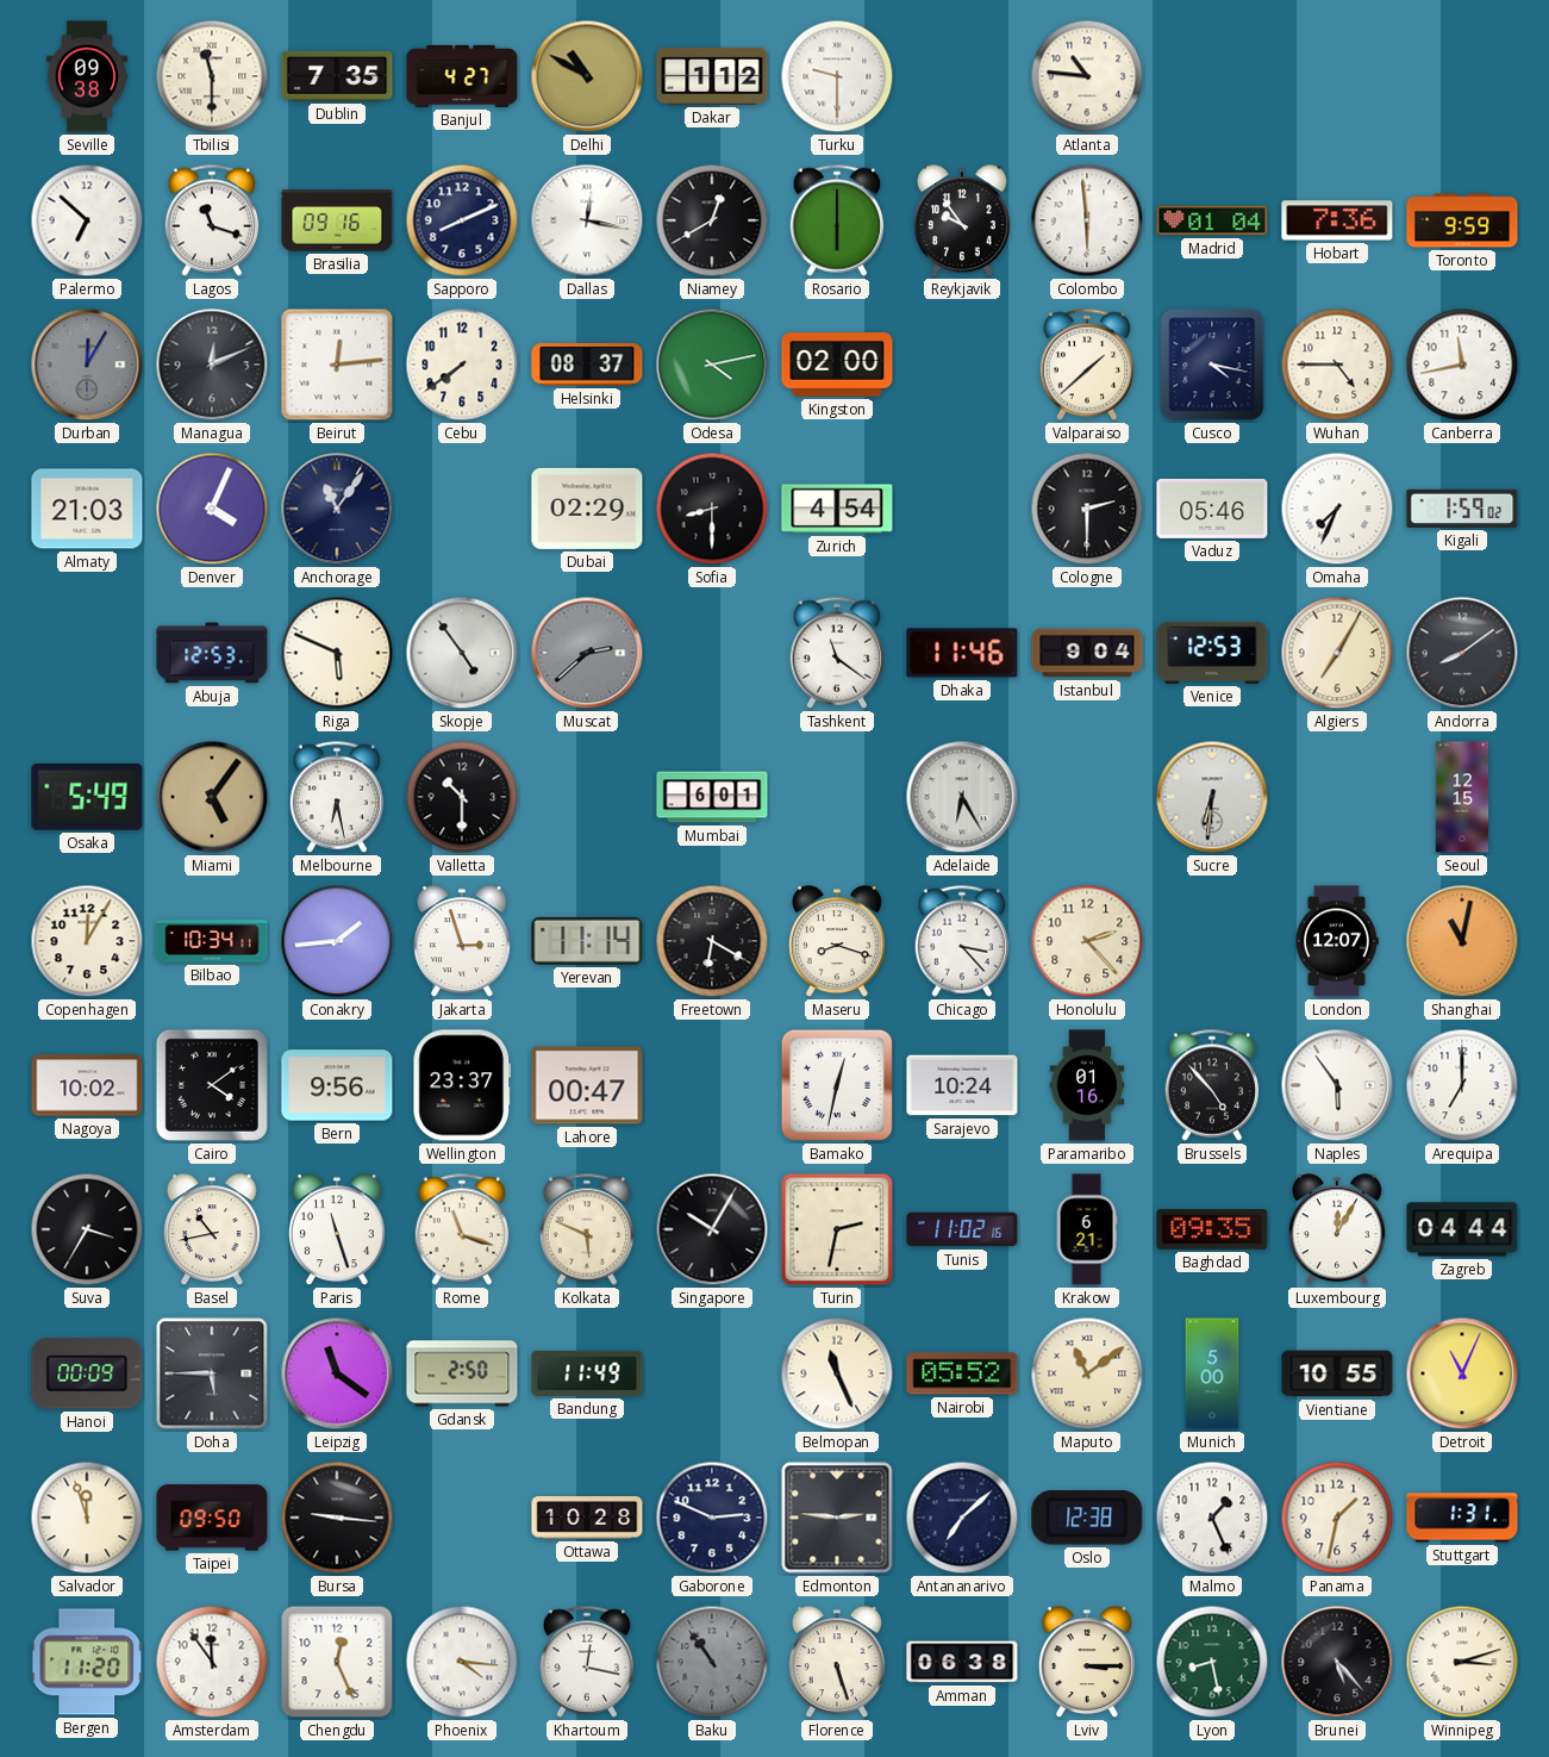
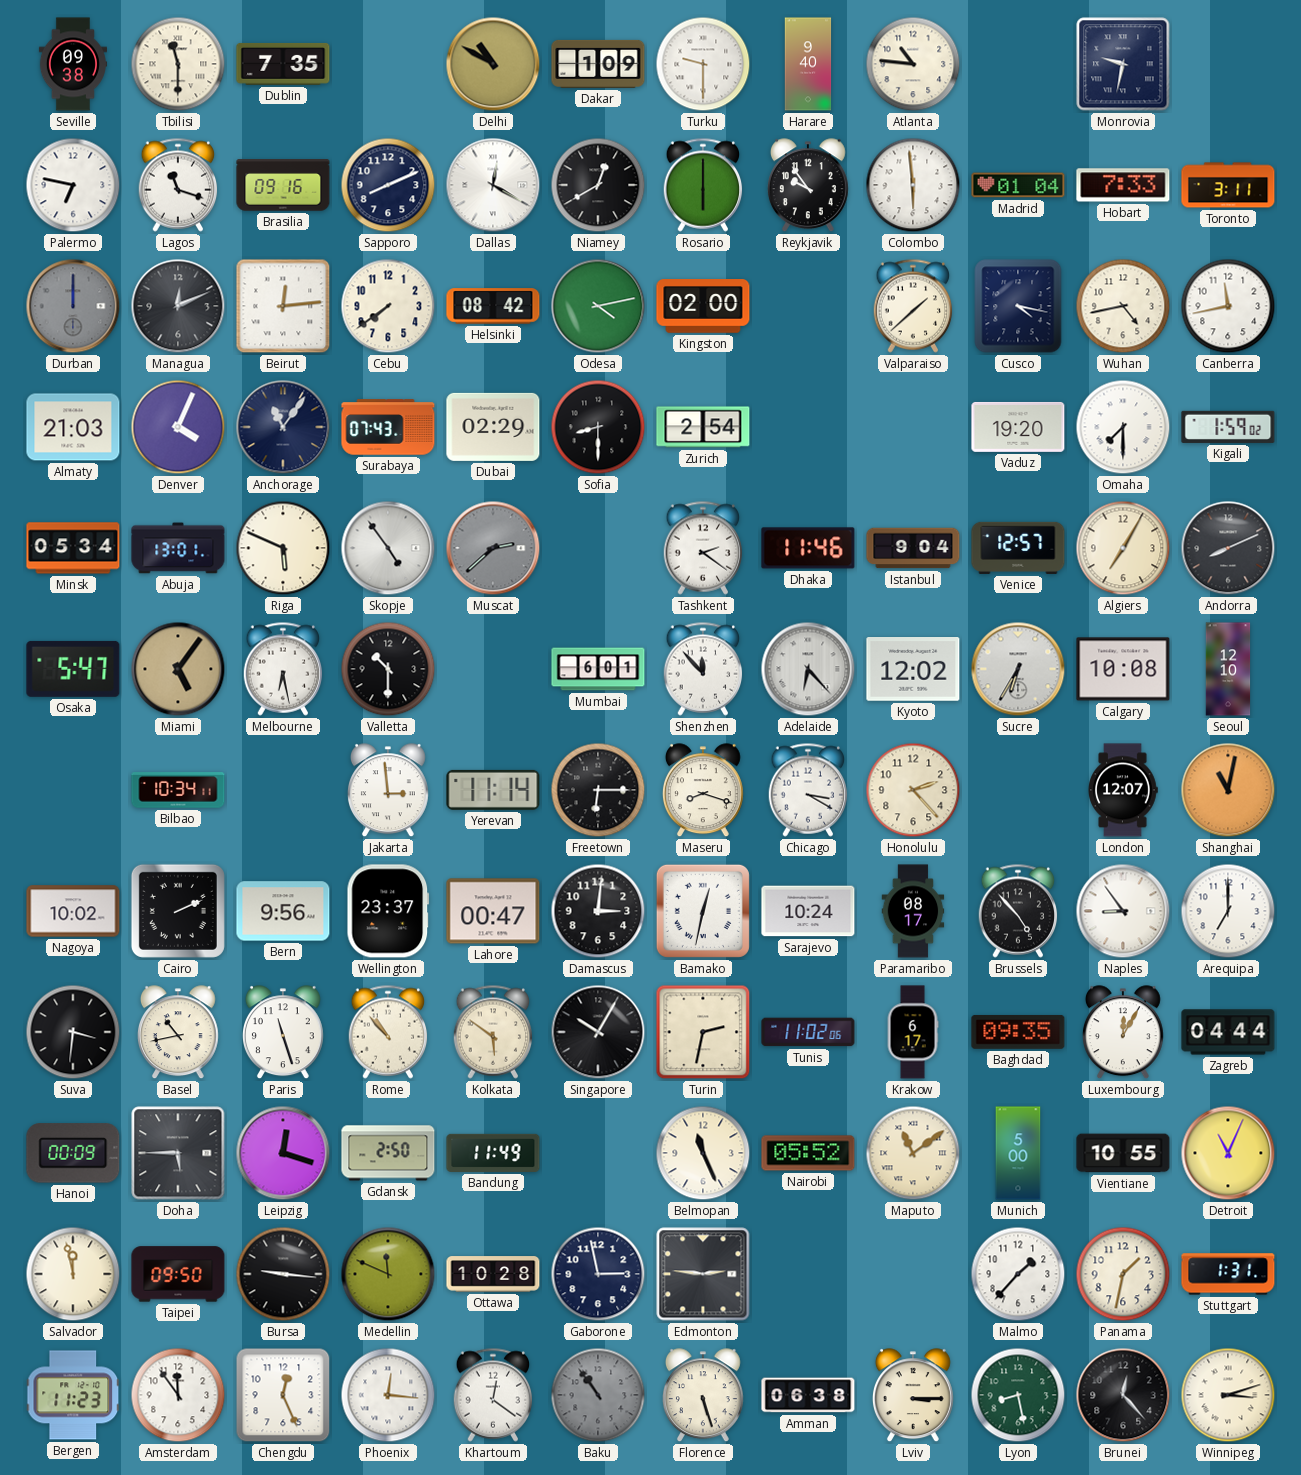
Banjul: 4:27 -> none (462, 76)
Dakar: 1:12 -> 1:09 (598, 64)
Harare: none -> 9:40 (808, 64)
Monrovia: none -> 9:32 (1123, 64)
Palermo: 6:52 -> 6:47 (73, 185)
Dallas: 12:17 -> 12:20 (493, 185)
Hobart: 7:36 -> 7:33 (1123, 185)
Toronto: 9:59 -> 3:11 (1228, 185)
Durban: 12:05 -> 12:00 (73, 306)
Helsinki: 08:37 -> 08:42 (493, 306)
Wuhan: 4:45 -> 4:43 (1123, 306)
Surabaya: none -> 07:43 (388, 427)
Zurich: 4:54 -> 2:54 (703, 427)
Cologne: 2:30 -> none (1087, 509)
Vaduz: 05:46 -> 19:20 (1018, 427)
Omaha: 7:34 -> 7:30 (1123, 427)
Minsk: none -> 05:34 (73, 548)
Abuja: 12:53 -> 13:01 (178, 548)
Tashkent: 11:21 -> 2:21 (703, 548)
Venice: 12:53 -> 12:57 (1018, 548)
Andorra: 8:09 -> 8:11 (1228, 548)
Osaka: 5:49 -> 5:47 (73, 669)
Shenzhen: none -> 11:53 (703, 669)
Adelaide: 6:25 -> 6:23 (808, 669)
Kyoto: none -> 12:02 (913, 670)
Sucre: 6:31 -> 6:35 (1018, 669)
Calgary: none -> 10:08 (1123, 669)
Seoul: 12:15 -> 12:10 (1228, 669)
Copenhagen: 12:05 -> none (87, 941)
Conakry: 1:44 -> none (337, 941)
Jakarta: 2:57 -> 2:59 (388, 791)
Freetown: 6:20 -> 6:15 (598, 790)
Chicago: 3:23 -> 3:20 (808, 790)
Cairo: 4:09 -> 2:11 (178, 911)
Damascus: none -> 3:01 (598, 911)
Paramaribo: 01:16 -> 08:17 (913, 911)
Naples: 5:54 -> 8:54 (1123, 911)
Suva: 3:35 -> 3:31 (73, 1032)
Rome: 11:18 -> 10:53 (388, 1032)
Kolkata: 5:49 -> 5:51 (493, 1032)
Tunis: 11:02:16 -> 11:02:06 (808, 1032)
Krakow: 6:21 -> 6:17 (913, 1032)
Leipzig: 11:21 -> 12:18 (283, 1153)
Salvador: 11:57 -> 11:58 (73, 1274)
Medellin: none -> 11:49 (388, 1274)
Gaborone: 2:49 -> 2:58 (598, 1274)
Antananarivo: 7:08 -> none (962, 1518)
Oslo: 12:38 -> none (1087, 1518)
Malmo: 1:26 -> 1:37 (1018, 1274)
Bergen: 11:20 -> 11:23 (73, 1395)
Phoenix: 4:16 -> 12:16 (388, 1395)
Khartoum: 12:17 -> 12:21 (493, 1395)
Brunei: 5:23 -> 12:23 (1123, 1395)
